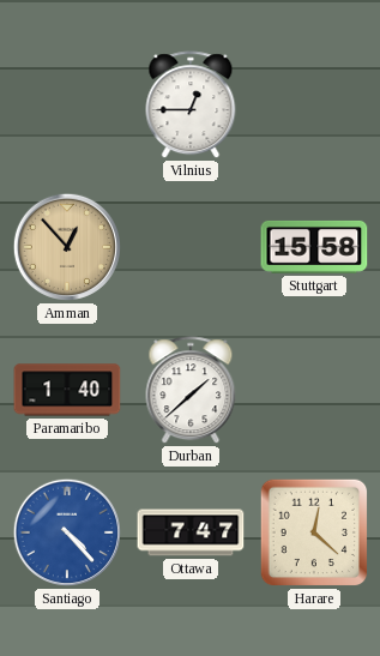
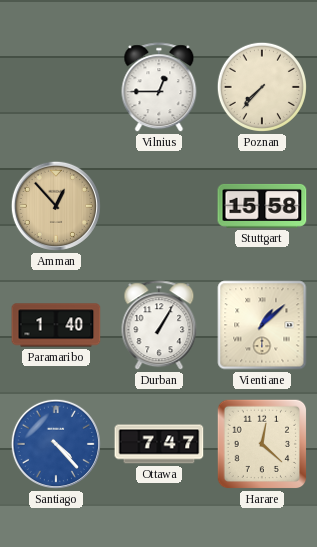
Poznan: none -> 7:37 (262, 87)
Durban: 1:38 -> 1:05 (159, 326)
Vientiane: none -> 1:08 (262, 325)
